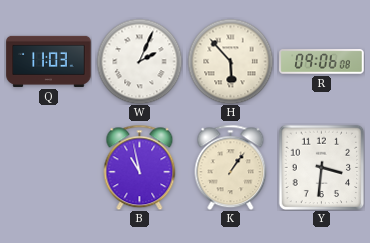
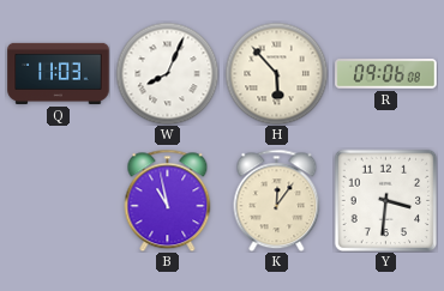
W: 2:04 -> 8:04 (167, 73)
K: 1:06 -> 12:06 (277, 200)
